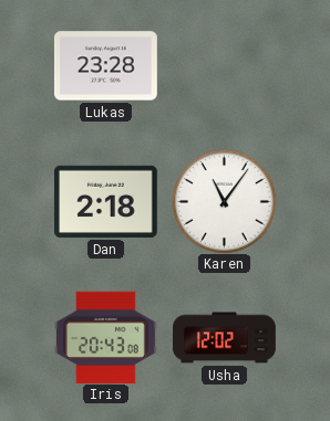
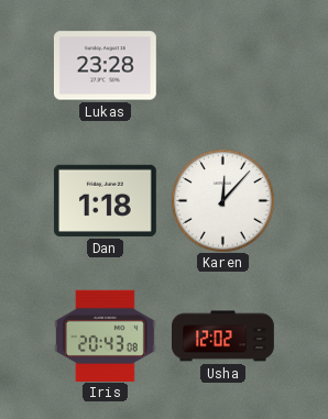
Dan: 2:18 -> 1:18 (105, 200)
Karen: 11:06 -> 12:07 (222, 200)
